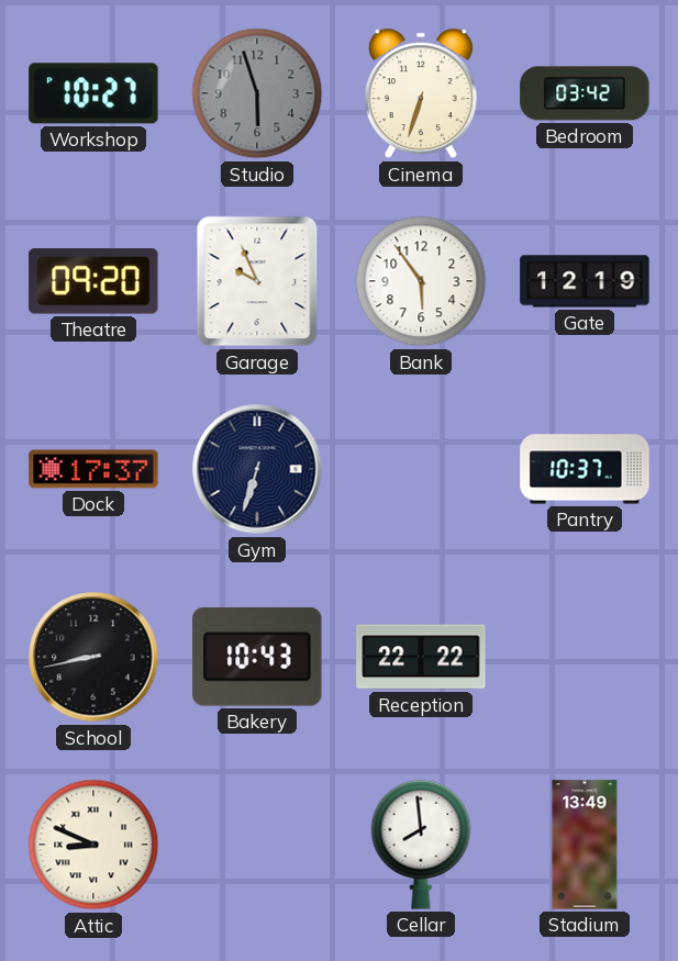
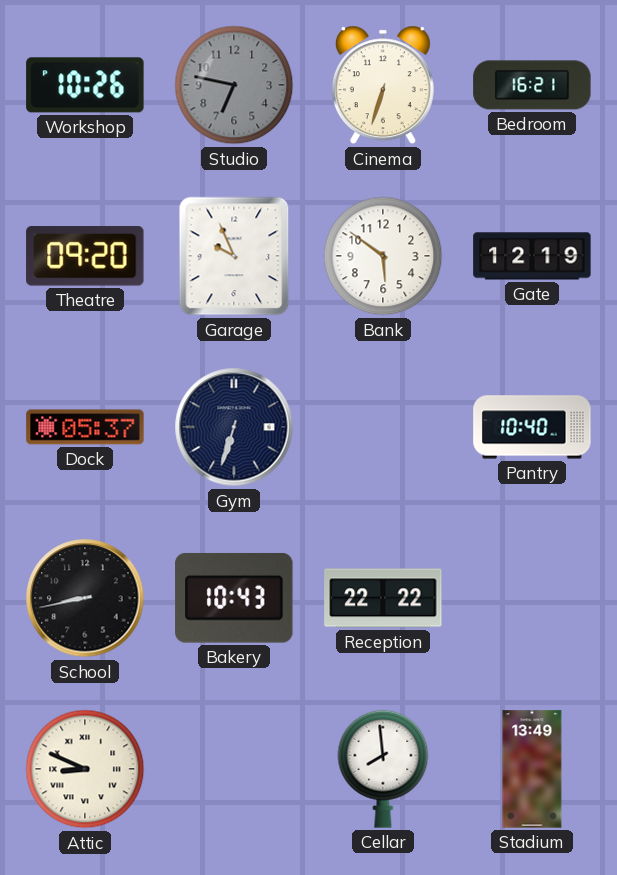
Workshop: 10:27 -> 10:26 (85, 85)
Studio: 5:57 -> 6:47 (234, 85)
Bedroom: 03:42 -> 16:21 (532, 85)
Bank: 5:54 -> 5:51 (383, 256)
Dock: 17:37 -> 05:37 (85, 427)
Pantry: 10:37 -> 10:40 (532, 427)
